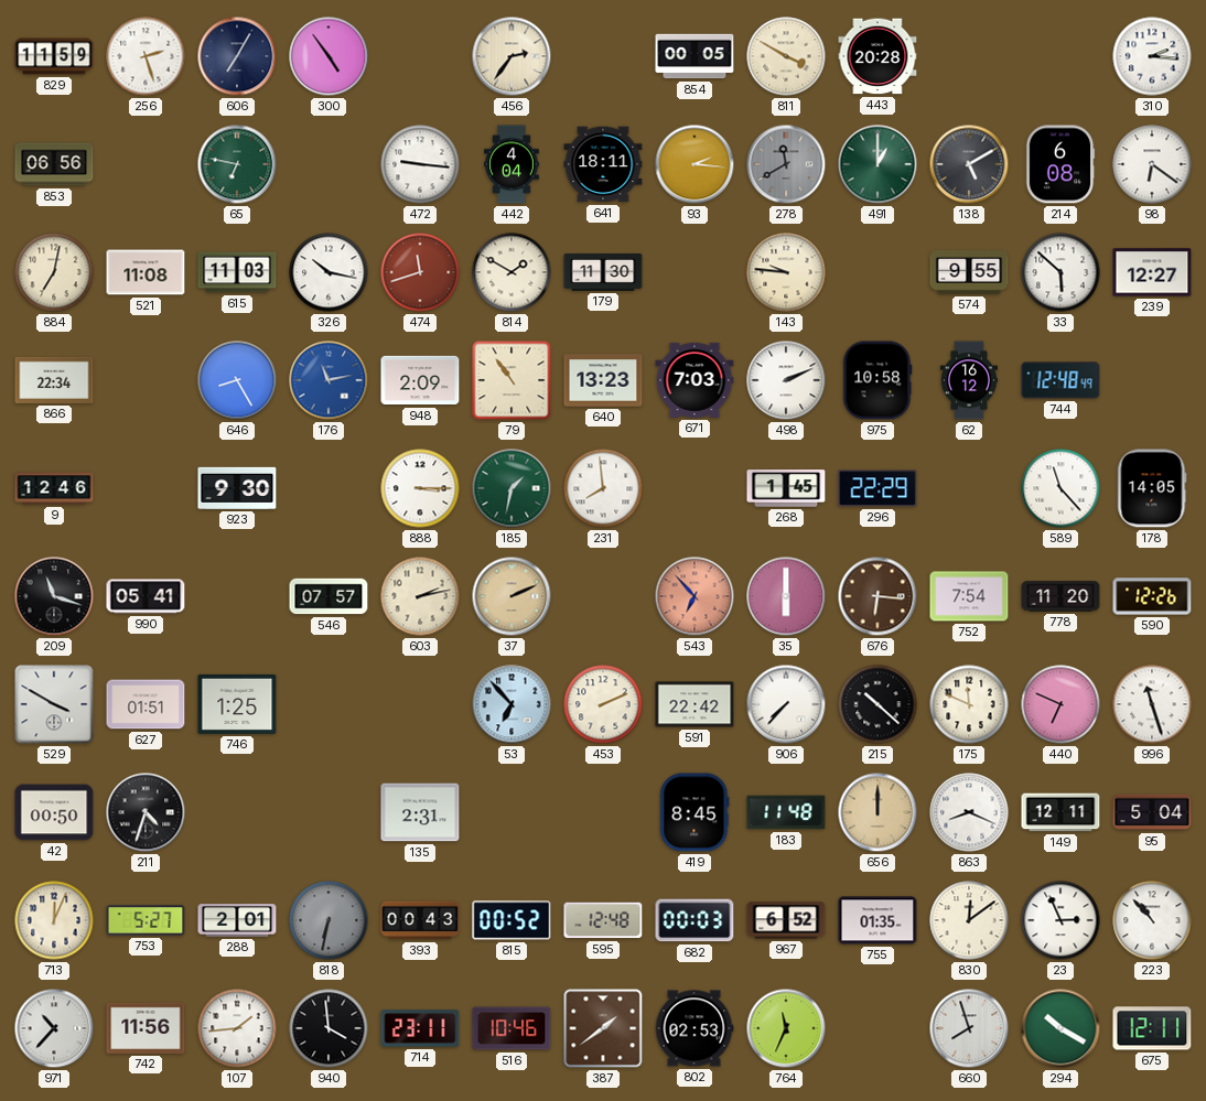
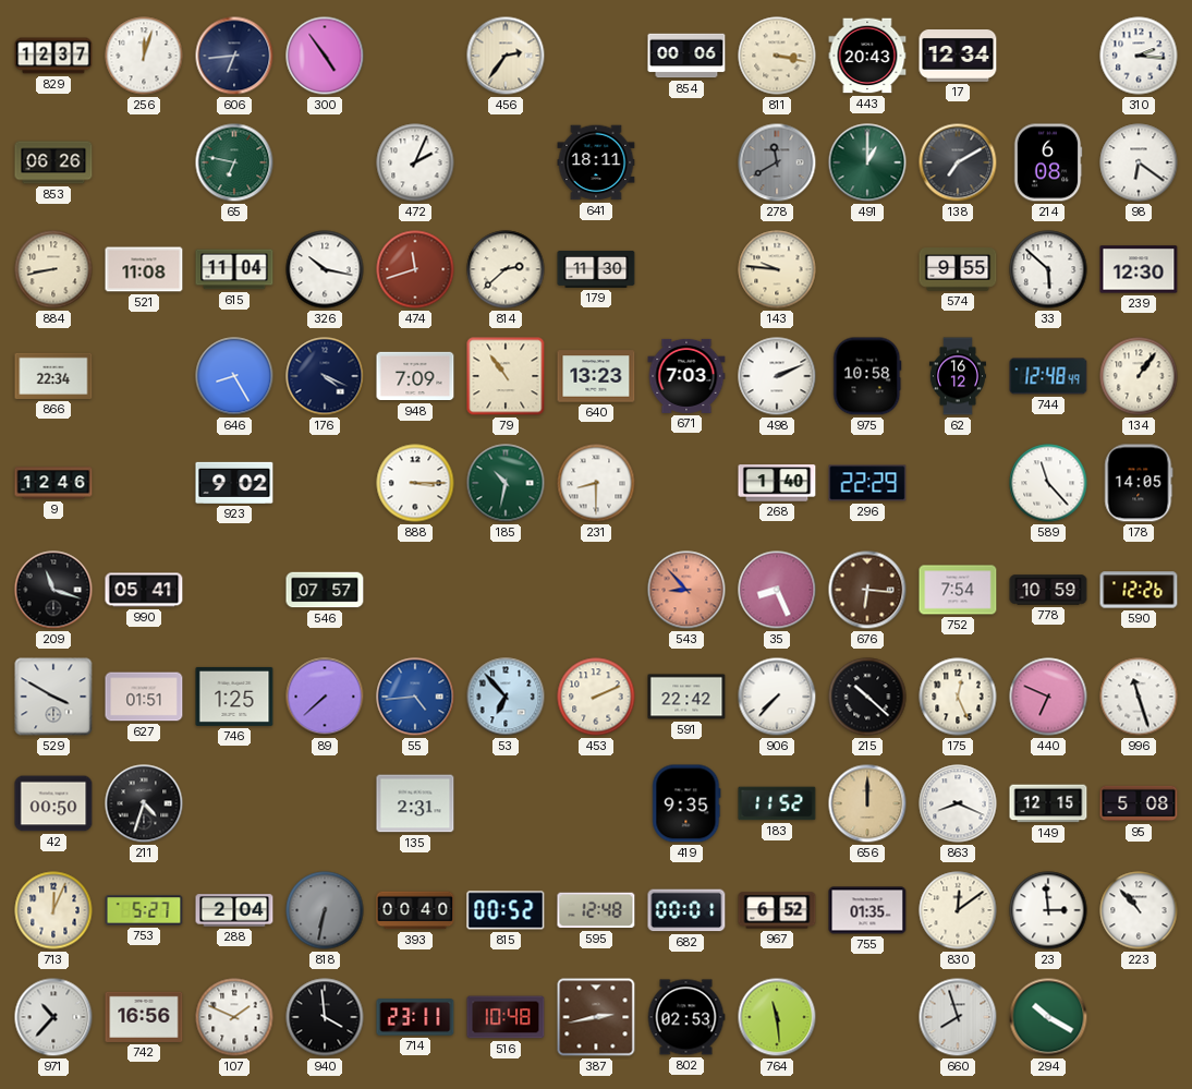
829: 11:59 -> 12:37 (53, 56)
256: 2:27 -> 12:03 (144, 56)
606: 7:05 -> 6:44 (234, 56)
854: 00:05 -> 00:06 (686, 56)
811: 3:50 -> 3:17 (777, 56)
443: 20:28 -> 20:43 (867, 56)
17: none -> 12:34 (958, 57)
853: 06:56 -> 06:26 (53, 162)
472: 9:16 -> 2:04 (415, 162)
442: 4:04 -> none (513, 164)
93: 2:16 -> none (694, 164)
138: 5:10 -> 7:10 (958, 162)
884: 7:02 -> 8:43 (53, 269)
615: 11:03 -> 11:04 (234, 269)
814: 1:50 -> 2:38 (506, 269)
239: 12:27 -> 12:30 (1139, 269)
176: 11:13 -> 4:19 (325, 376)
176 dial: blue -> navy (325, 376)
948: 2:09 -> 7:09 (415, 376)
134: none -> 1:06 (1139, 376)
923: 9:30 -> 9:02 (234, 483)
185: 1:32 -> 10:32 (506, 483)
231: 7:59 -> 8:30 (596, 483)
268: 1:45 -> 1:40 (777, 483)
603: 2:13 -> none (420, 596)
37: 2:11 -> none (512, 596)
543: 6:53 -> 8:53 (686, 590)
35: 6:00 -> 8:26 (777, 590)
778: 11:20 -> 10:59 (1048, 590)
89: none -> 7:38 (325, 697)
55: none -> 4:44 (415, 697)
175: 11:49 -> 12:26 (958, 697)
419: 8:45 -> 9:35 (686, 803)
183: 11:48 -> 11:52 (777, 803)
149: 12:11 -> 12:15 (1048, 803)
95: 5:04 -> 5:08 (1139, 803)
288: 2:01 -> 2:04 (234, 910)
393: 00:43 -> 00:40 (415, 910)
682: 00:03 -> 00:01 (686, 910)
23: 2:56 -> 2:59 (1048, 910)
742: 11:56 -> 16:56 (144, 1017)
107: 1:44 -> 1:49 (234, 1017)
516: 10:46 -> 10:48 (506, 1017)
387: 1:39 -> 2:43 (596, 1017)
764: 11:34 -> 11:29 (777, 1017)
675: 12:11 -> none (1152, 1028)
